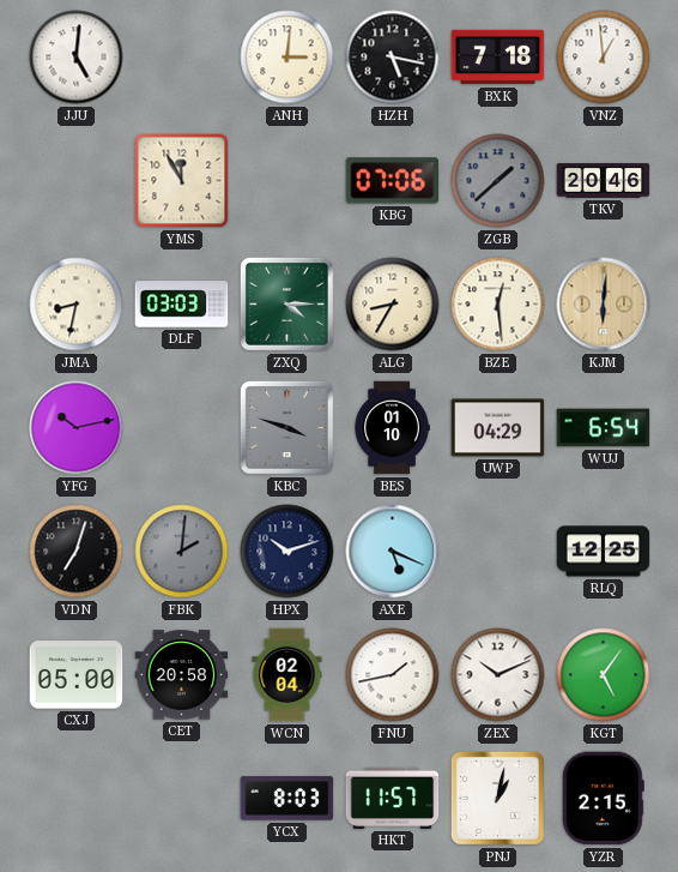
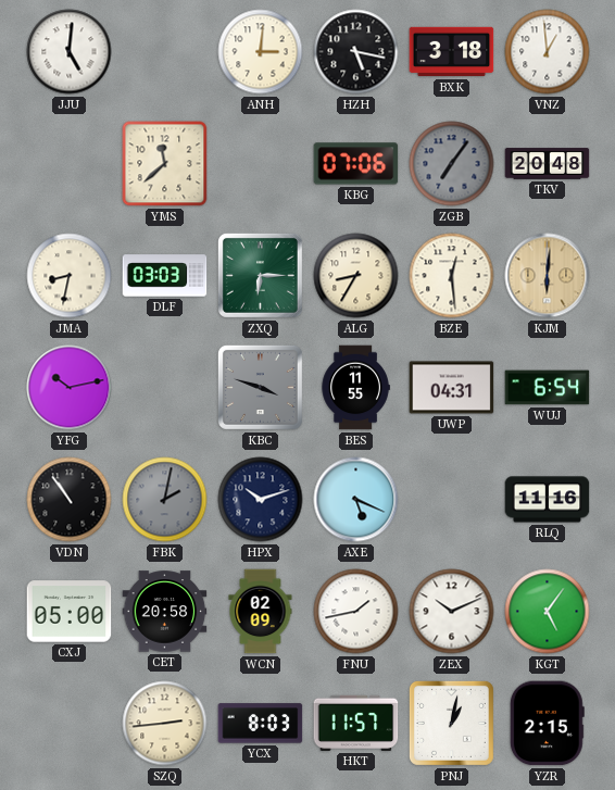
BXK: 7:18 -> 3:18 (452, 52)
YMS: 11:55 -> 11:38 (165, 164)
ZGB: 1:38 -> 7:06 (452, 164)
TKV: 20:46 -> 20:48 (548, 164)
ZXQ: 4:15 -> 6:15 (260, 275)
BES: 01:10 -> 11:55 (355, 388)
UWP: 04:29 -> 04:31 (452, 388)
VDN: 7:03 -> 10:54 (70, 500)
FBK: 2:01 -> 2:02 (165, 500)
RLQ: 12:25 -> 11:16 (548, 500)
WCN: 02:04 -> 02:09 (261, 612)
SZQ: none -> 2:44 (165, 724)
